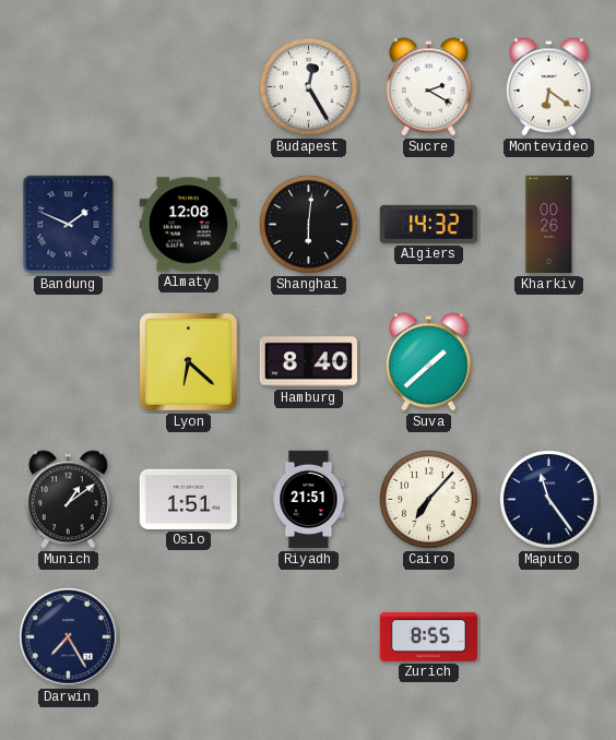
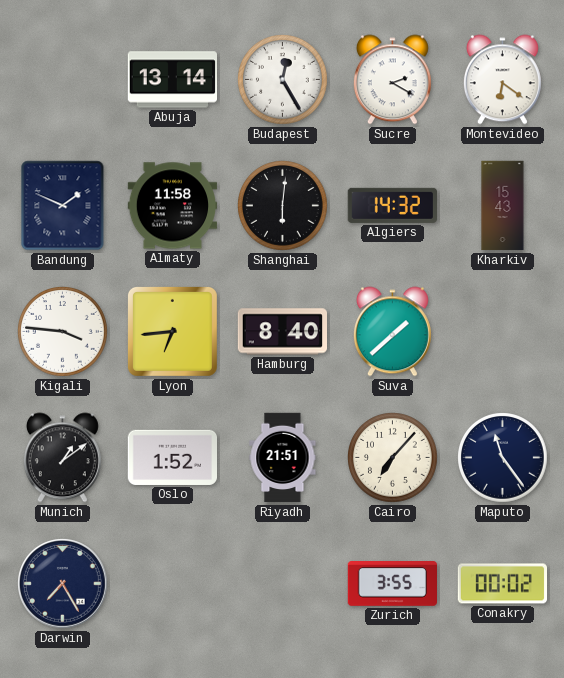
Abuja: none -> 13:14 (172, 80)
Almaty: 12:08 -> 11:58 (173, 206)
Kharkiv: 00:26 -> 15:43 (503, 206)
Kigali: none -> 3:46 (63, 332)
Lyon: 6:22 -> 6:44 (172, 331)
Oslo: 1:51 -> 1:52 (172, 457)
Zurich: 8:55 -> 3:55 (393, 584)
Conakry: none -> 00:02 (503, 584)
